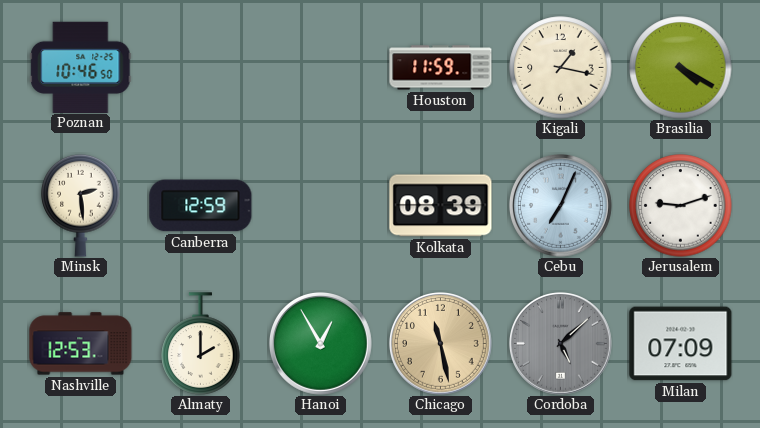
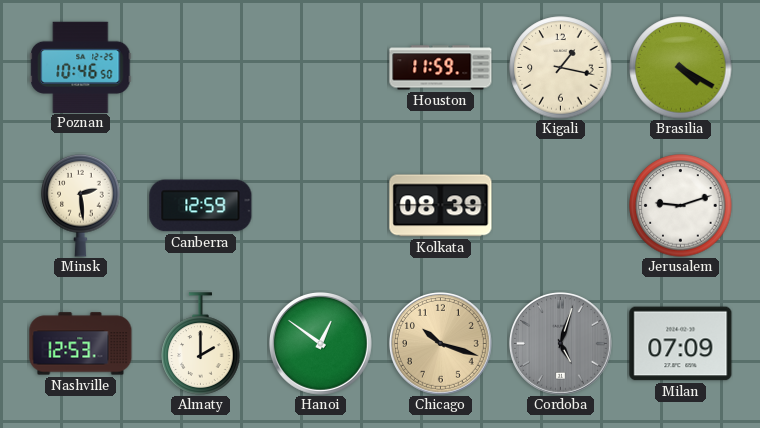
Cebu: 7:04 -> none (560, 205)
Hanoi: 12:55 -> 12:51 (320, 343)
Chicago: 11:28 -> 10:18 (440, 343)
Cordoba: 5:08 -> 5:03 (560, 343)
